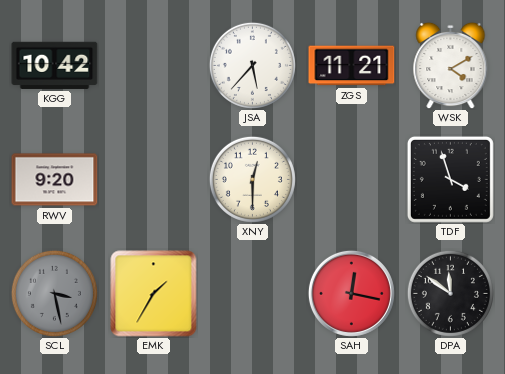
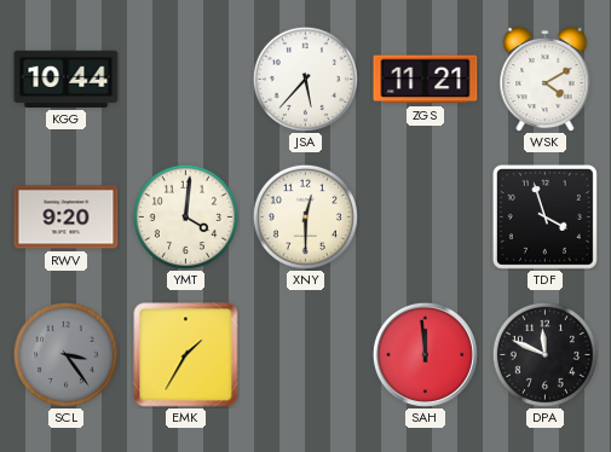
KGG: 10:42 -> 10:44 (67, 79)
YMT: none -> 4:01 (185, 216)
SCL: 3:28 -> 3:24 (65, 354)
SAH: 12:17 -> 11:59 (425, 354)
DPA: 11:51 -> 11:49 (544, 354)
